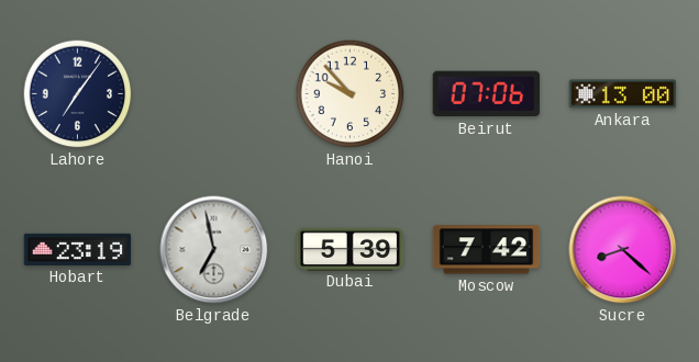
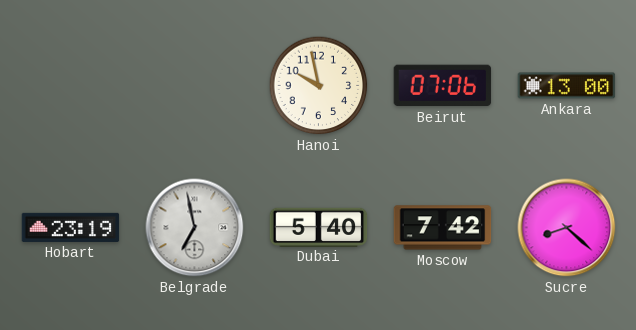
Lahore: 7:06 -> none (78, 94)
Hanoi: 9:53 -> 9:58 (319, 86)
Dubai: 5:39 -> 5:40 (319, 227)
